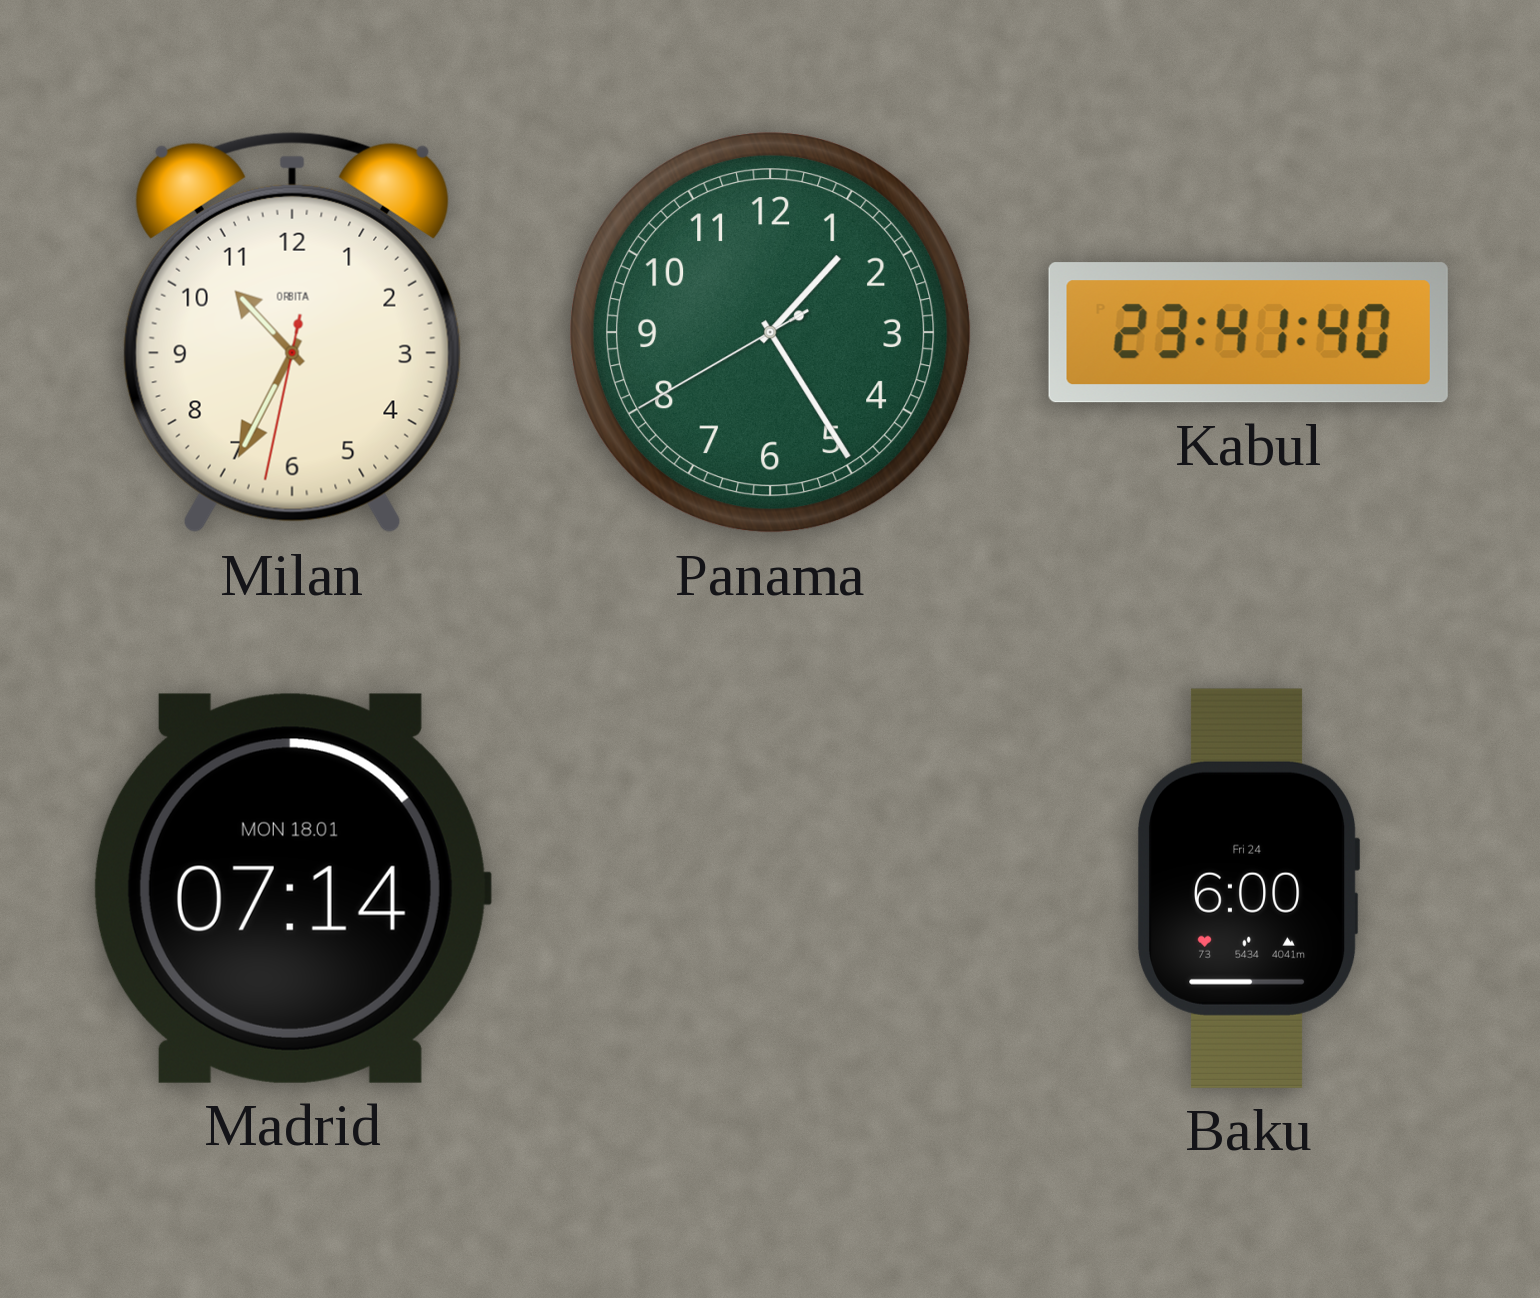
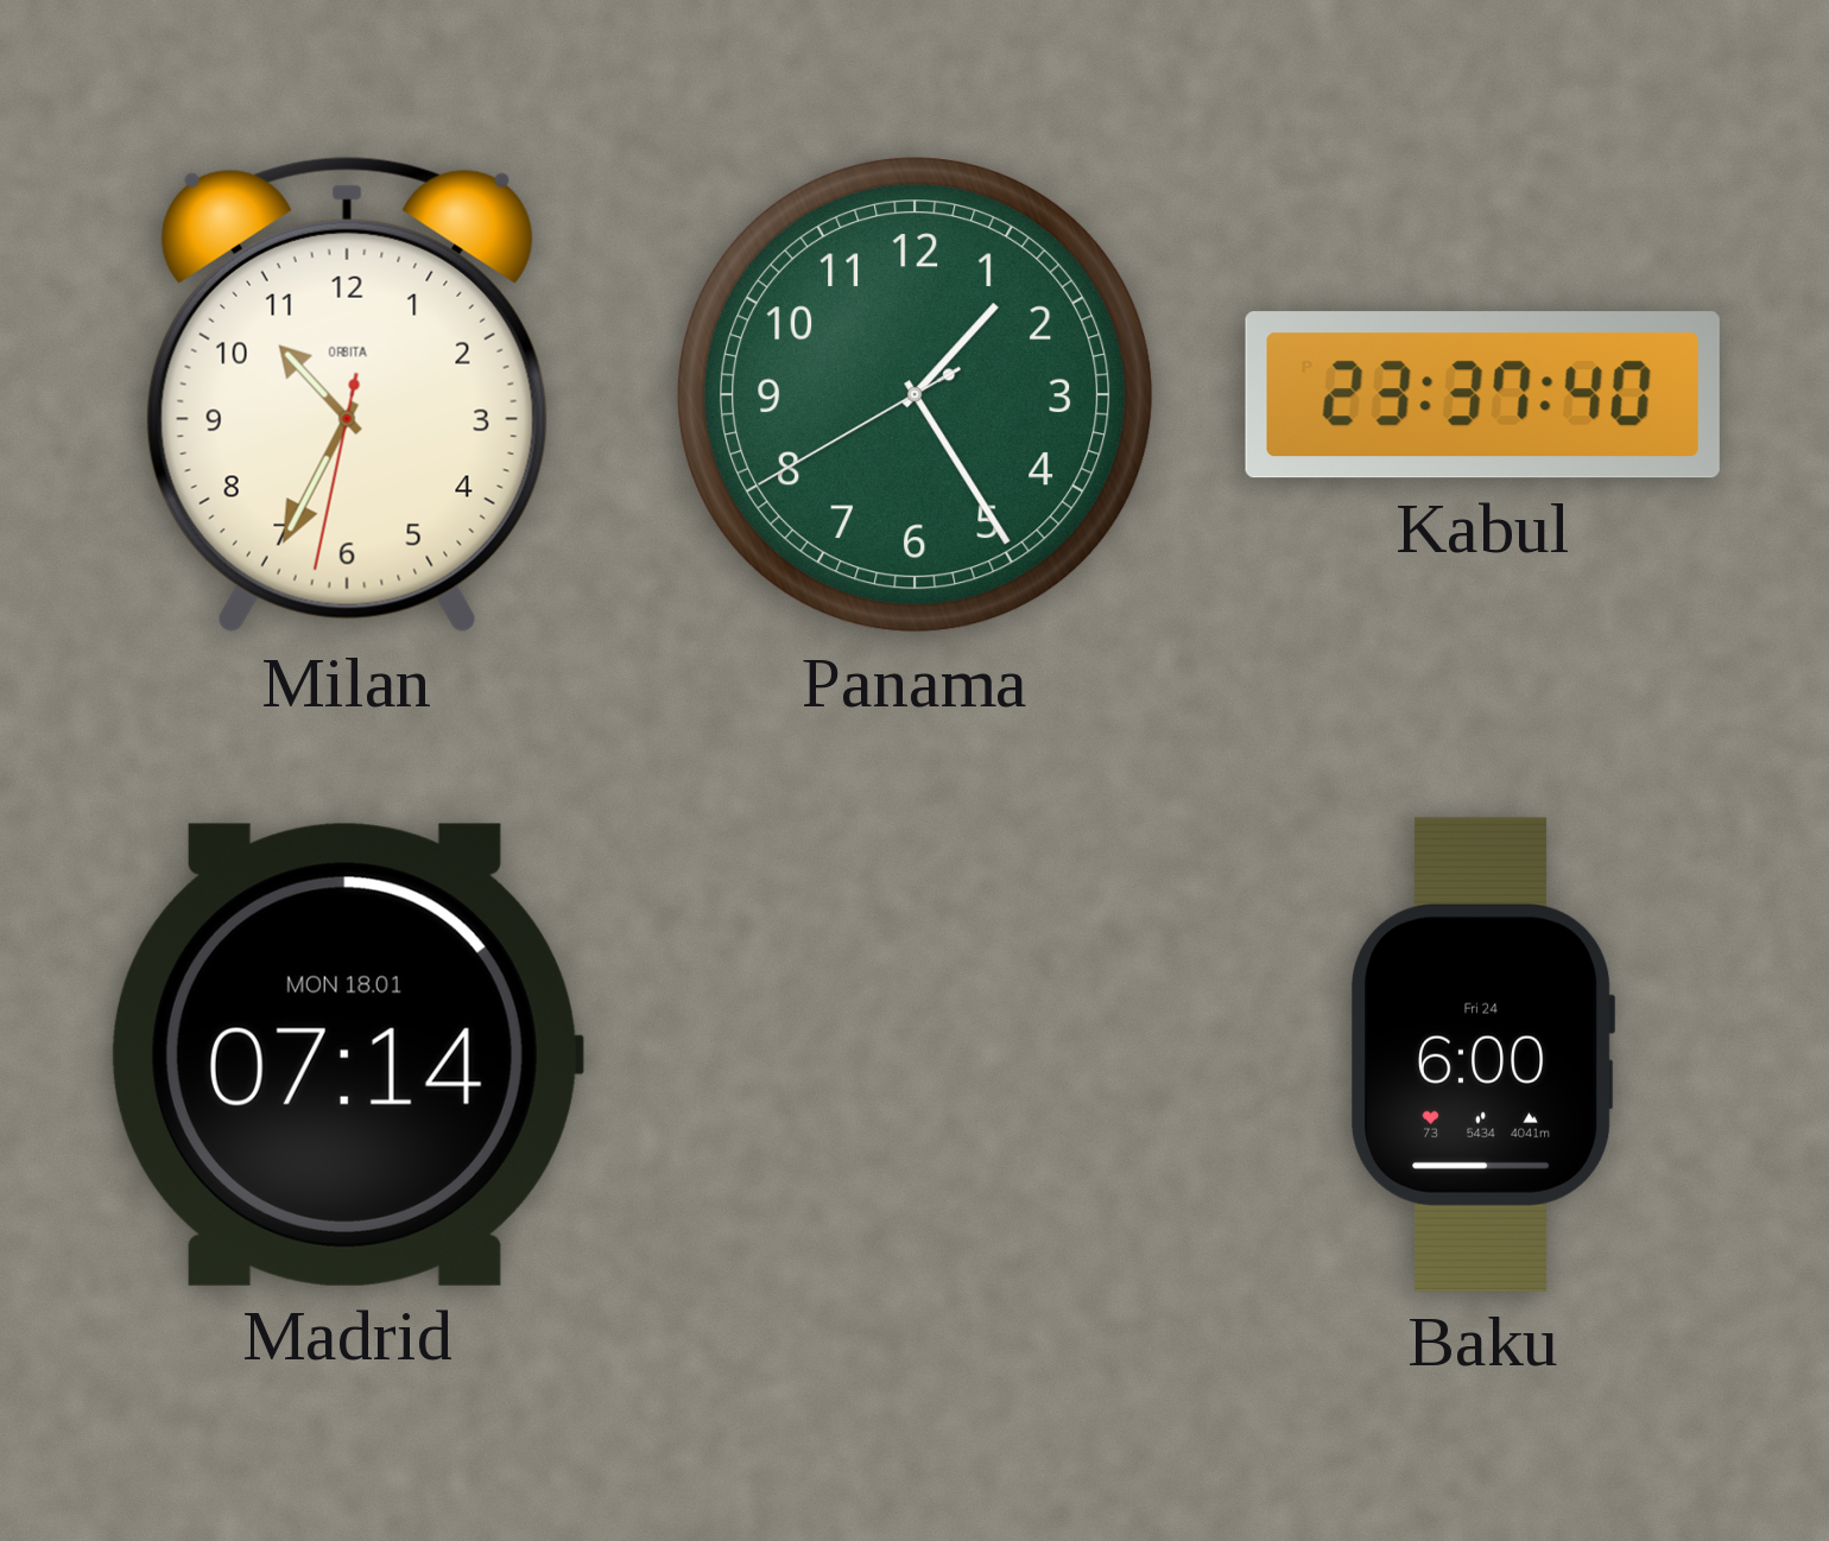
Kabul: 23:41 -> 23:37 (1482, 395)
